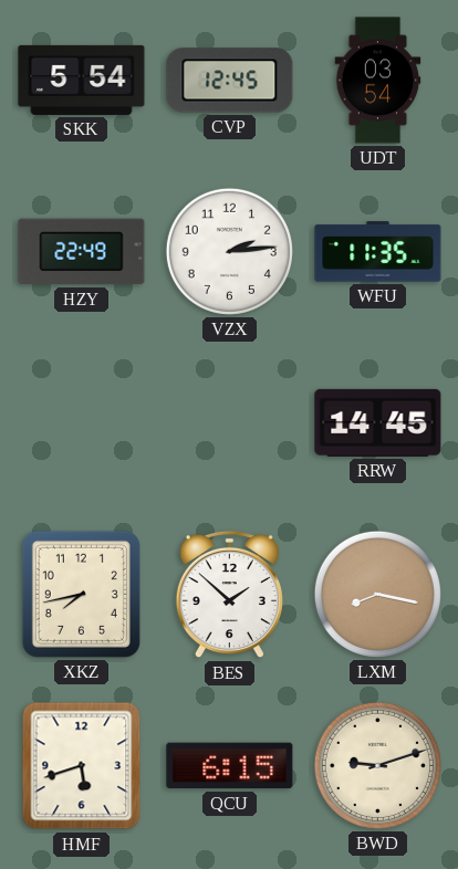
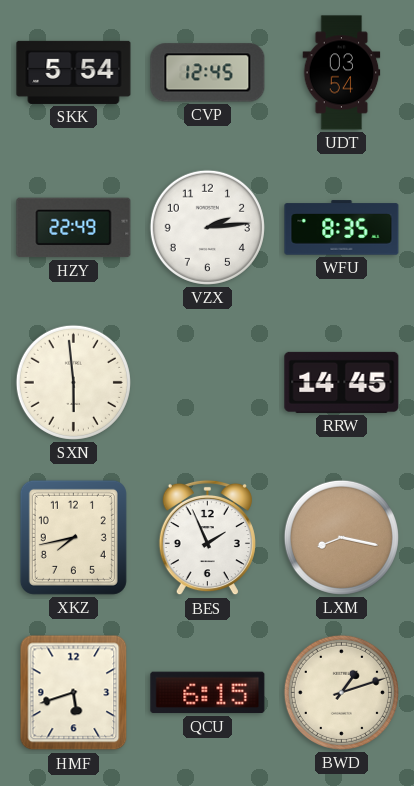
WFU: 11:35 -> 8:35 (342, 228)
SXN: none -> 5:59 (73, 382)
BES: 1:52 -> 1:56 (207, 538)
BWD: 9:12 -> 1:12 (341, 692)
